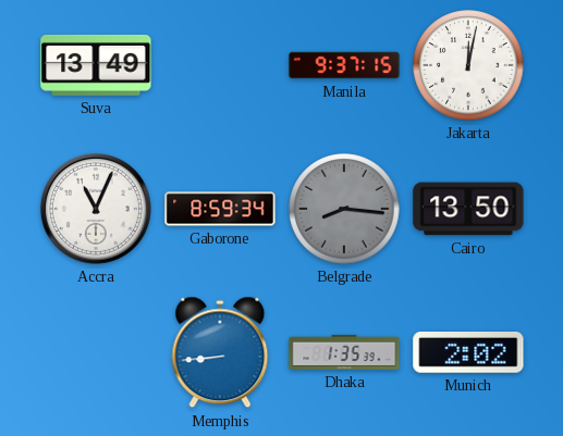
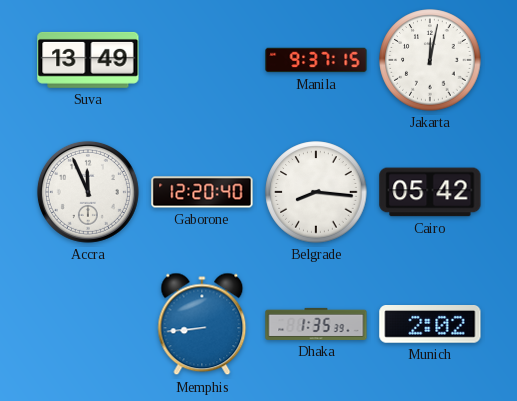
Accra: 11:04 -> 11:56 (88, 192)
Gaborone: 8:59 -> 12:20 (202, 192)
Belgrade dial: grey -> white (316, 192)
Cairo: 13:50 -> 05:42 (430, 192)
